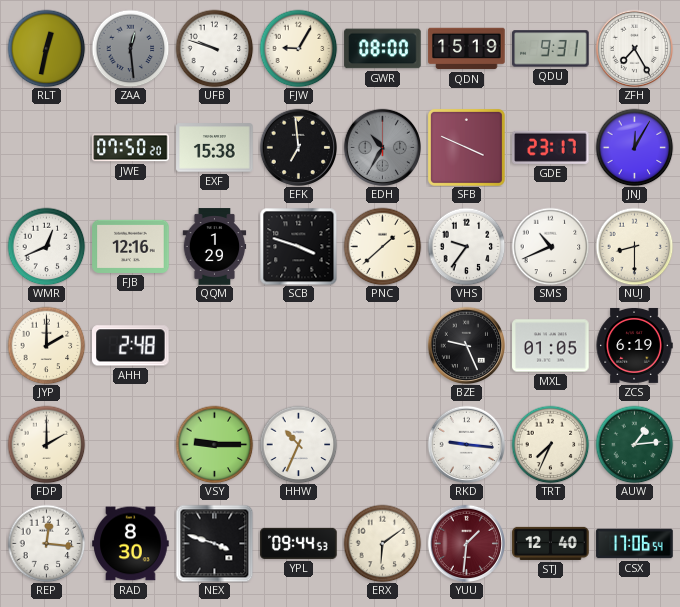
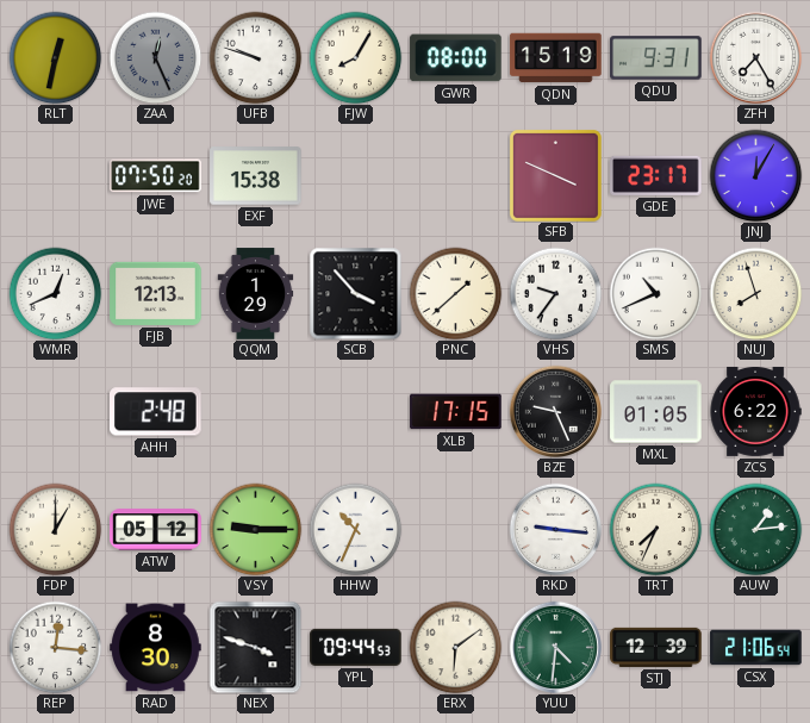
ZAA: 12:29 -> 12:26 (155, 57)
FJW: 9:05 -> 8:05 (355, 57)
EFK: 6:59 -> none (298, 147)
EDH: 10:35 -> none (382, 147)
FJB: 12:16 -> 12:13 (156, 293)
SCB: 3:48 -> 3:53 (355, 293)
NUJ: 8:30 -> 7:57 (755, 293)
JYP: 2:00 -> none (46, 345)
XLB: none -> 17:15 (456, 412)
ZCS: 6:19 -> 6:22 (755, 411)
FDP: 2:00 -> 1:00 (55, 529)
ATW: none -> 05:12 (156, 530)
YUU: 1:31 -> 4:31 (555, 647)
YUU dial: burgundy -> green (555, 647)
STJ: 12:40 -> 12:39 (656, 647)
CSX: 17:06 -> 21:06 (756, 648)
